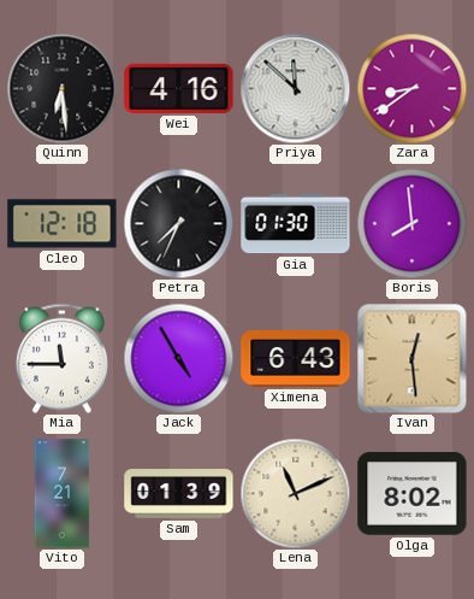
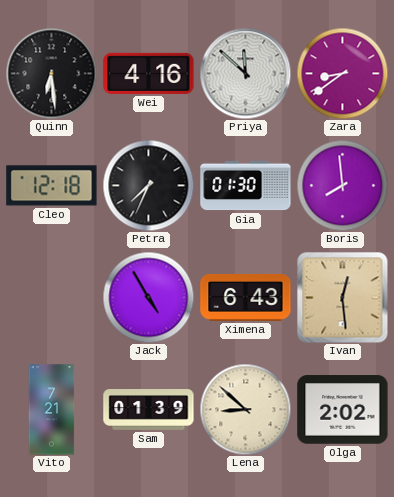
Mia: 11:45 -> none (61, 358)
Lena: 11:11 -> 8:52 (245, 409)
Olga: 8:02 -> 2:02 (343, 410)
